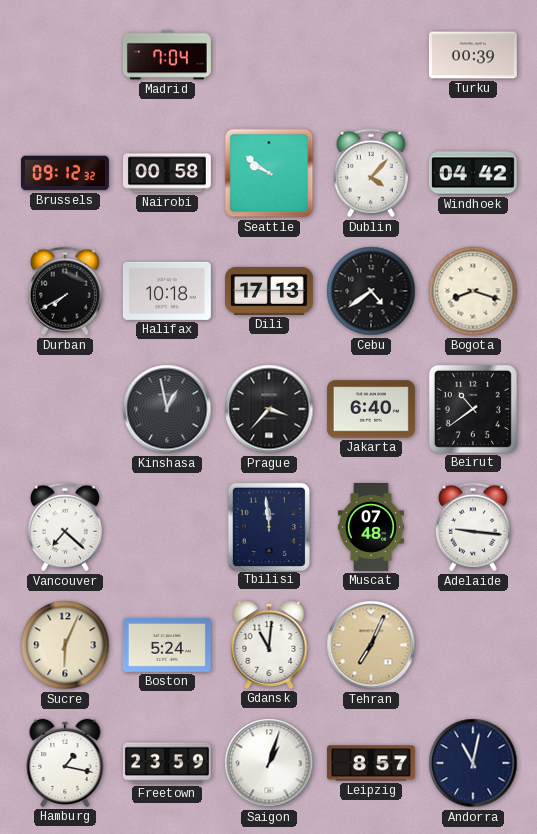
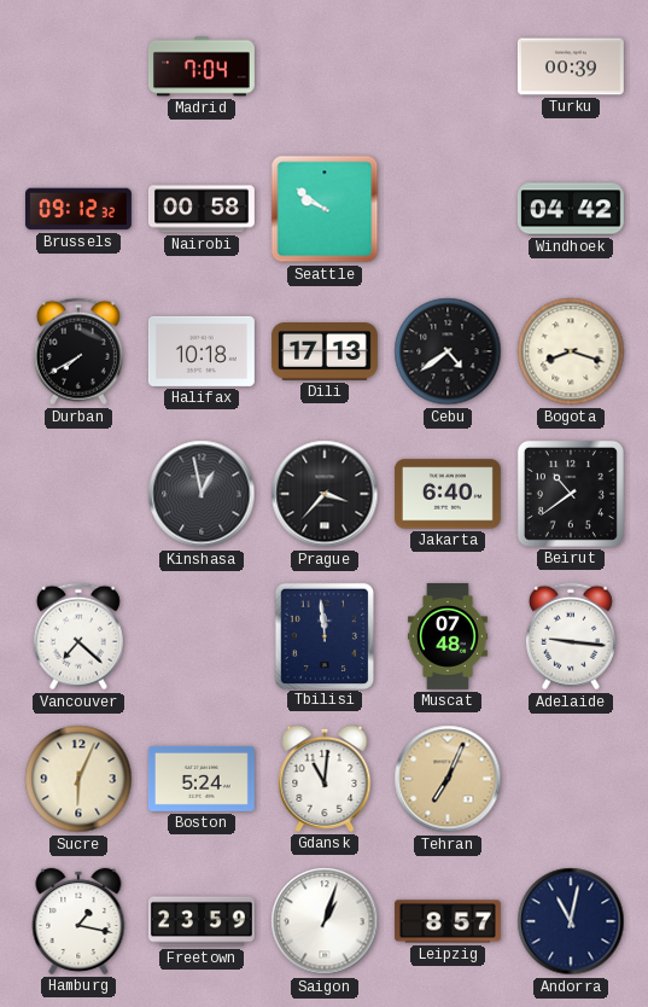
Dublin: 4:07 -> none (371, 173)
